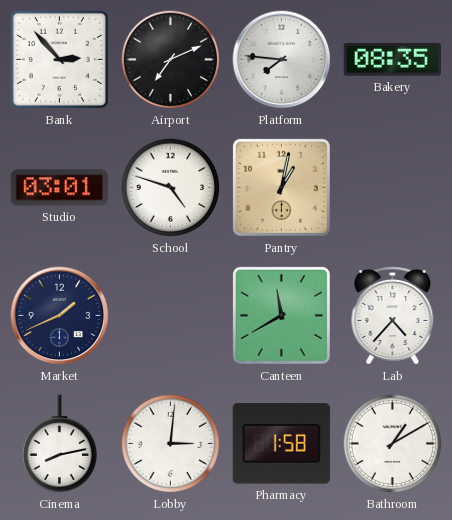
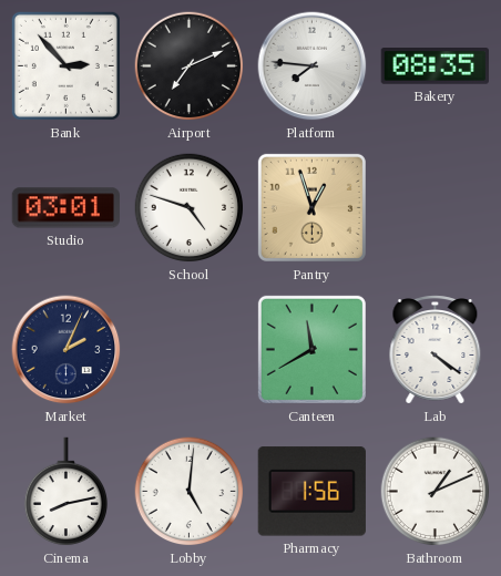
Pantry: 1:02 -> 12:57 (311, 207)
Market: 1:41 -> 2:04 (67, 350)
Lab: 4:37 -> 4:21 (436, 350)
Lobby: 3:01 -> 5:01 (190, 492)
Pharmacy: 1:58 -> 1:56 (311, 492)
Bathroom: 1:10 -> 1:11 (436, 492)
